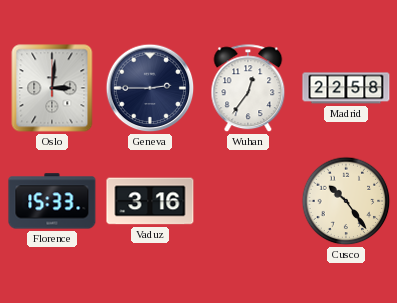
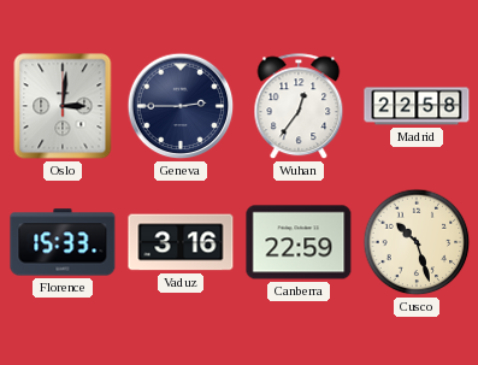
Canberra: none -> 22:59 (299, 242)
Cusco: 10:24 -> 10:27 (417, 242)
